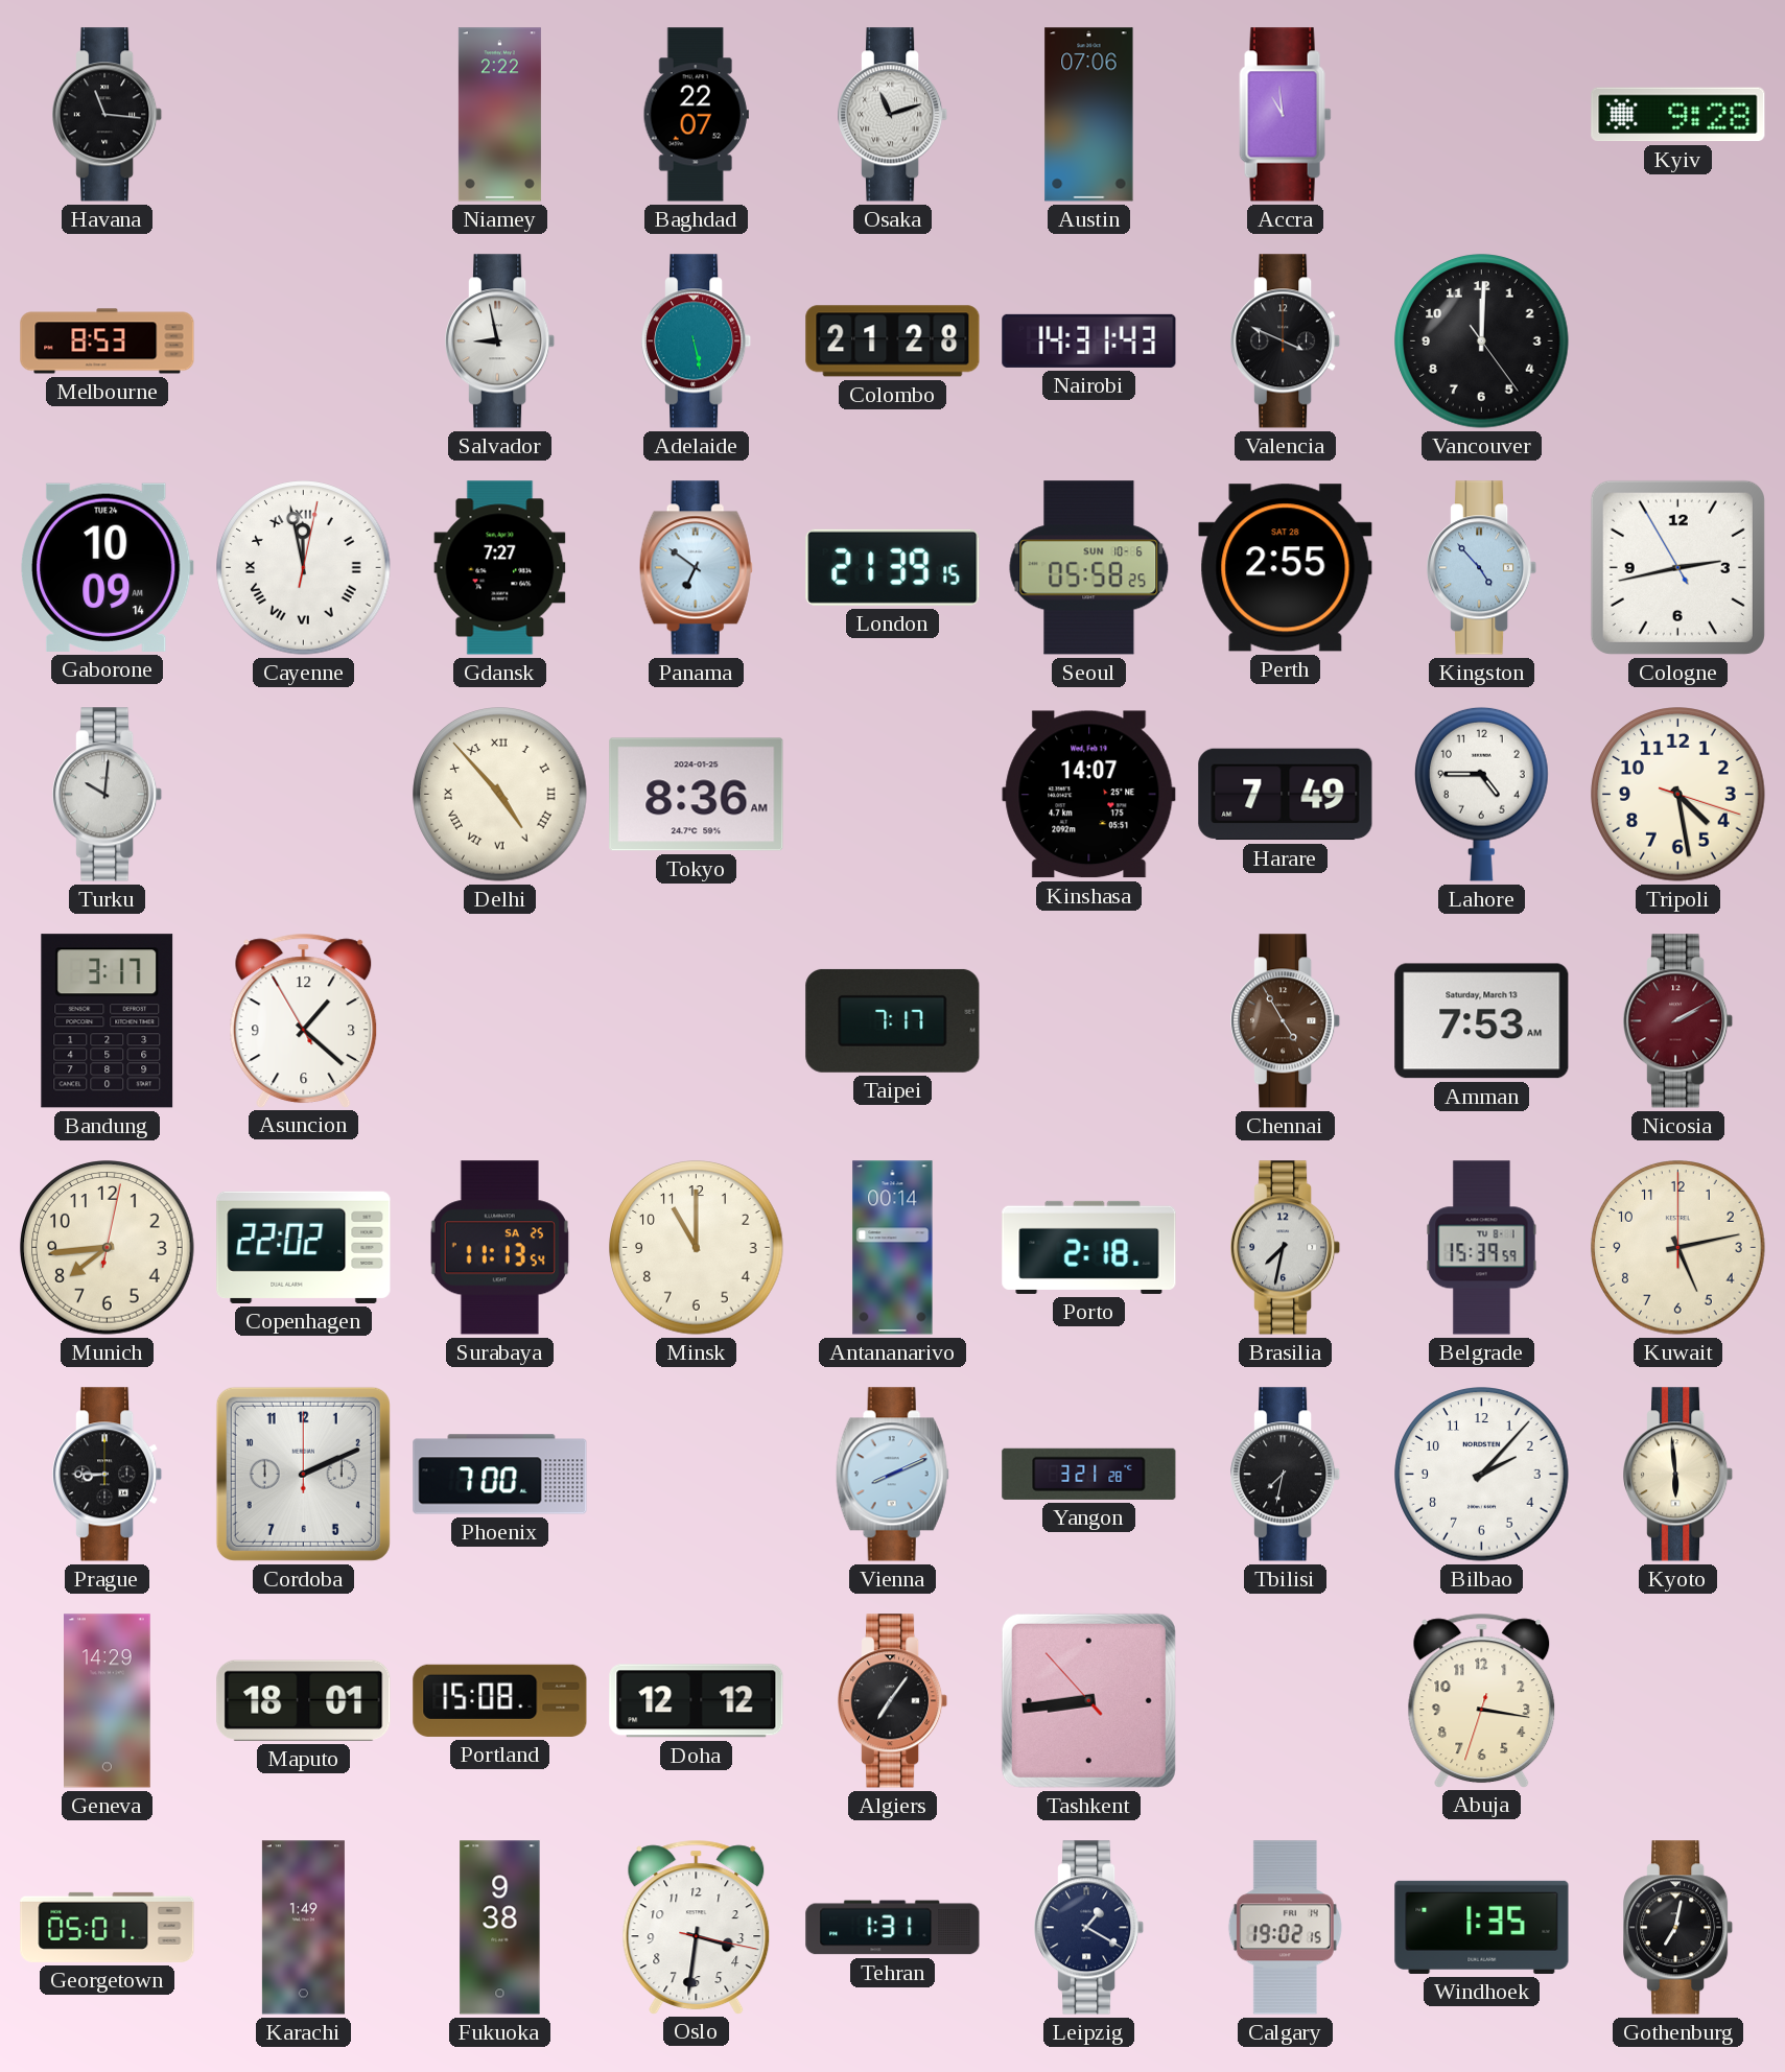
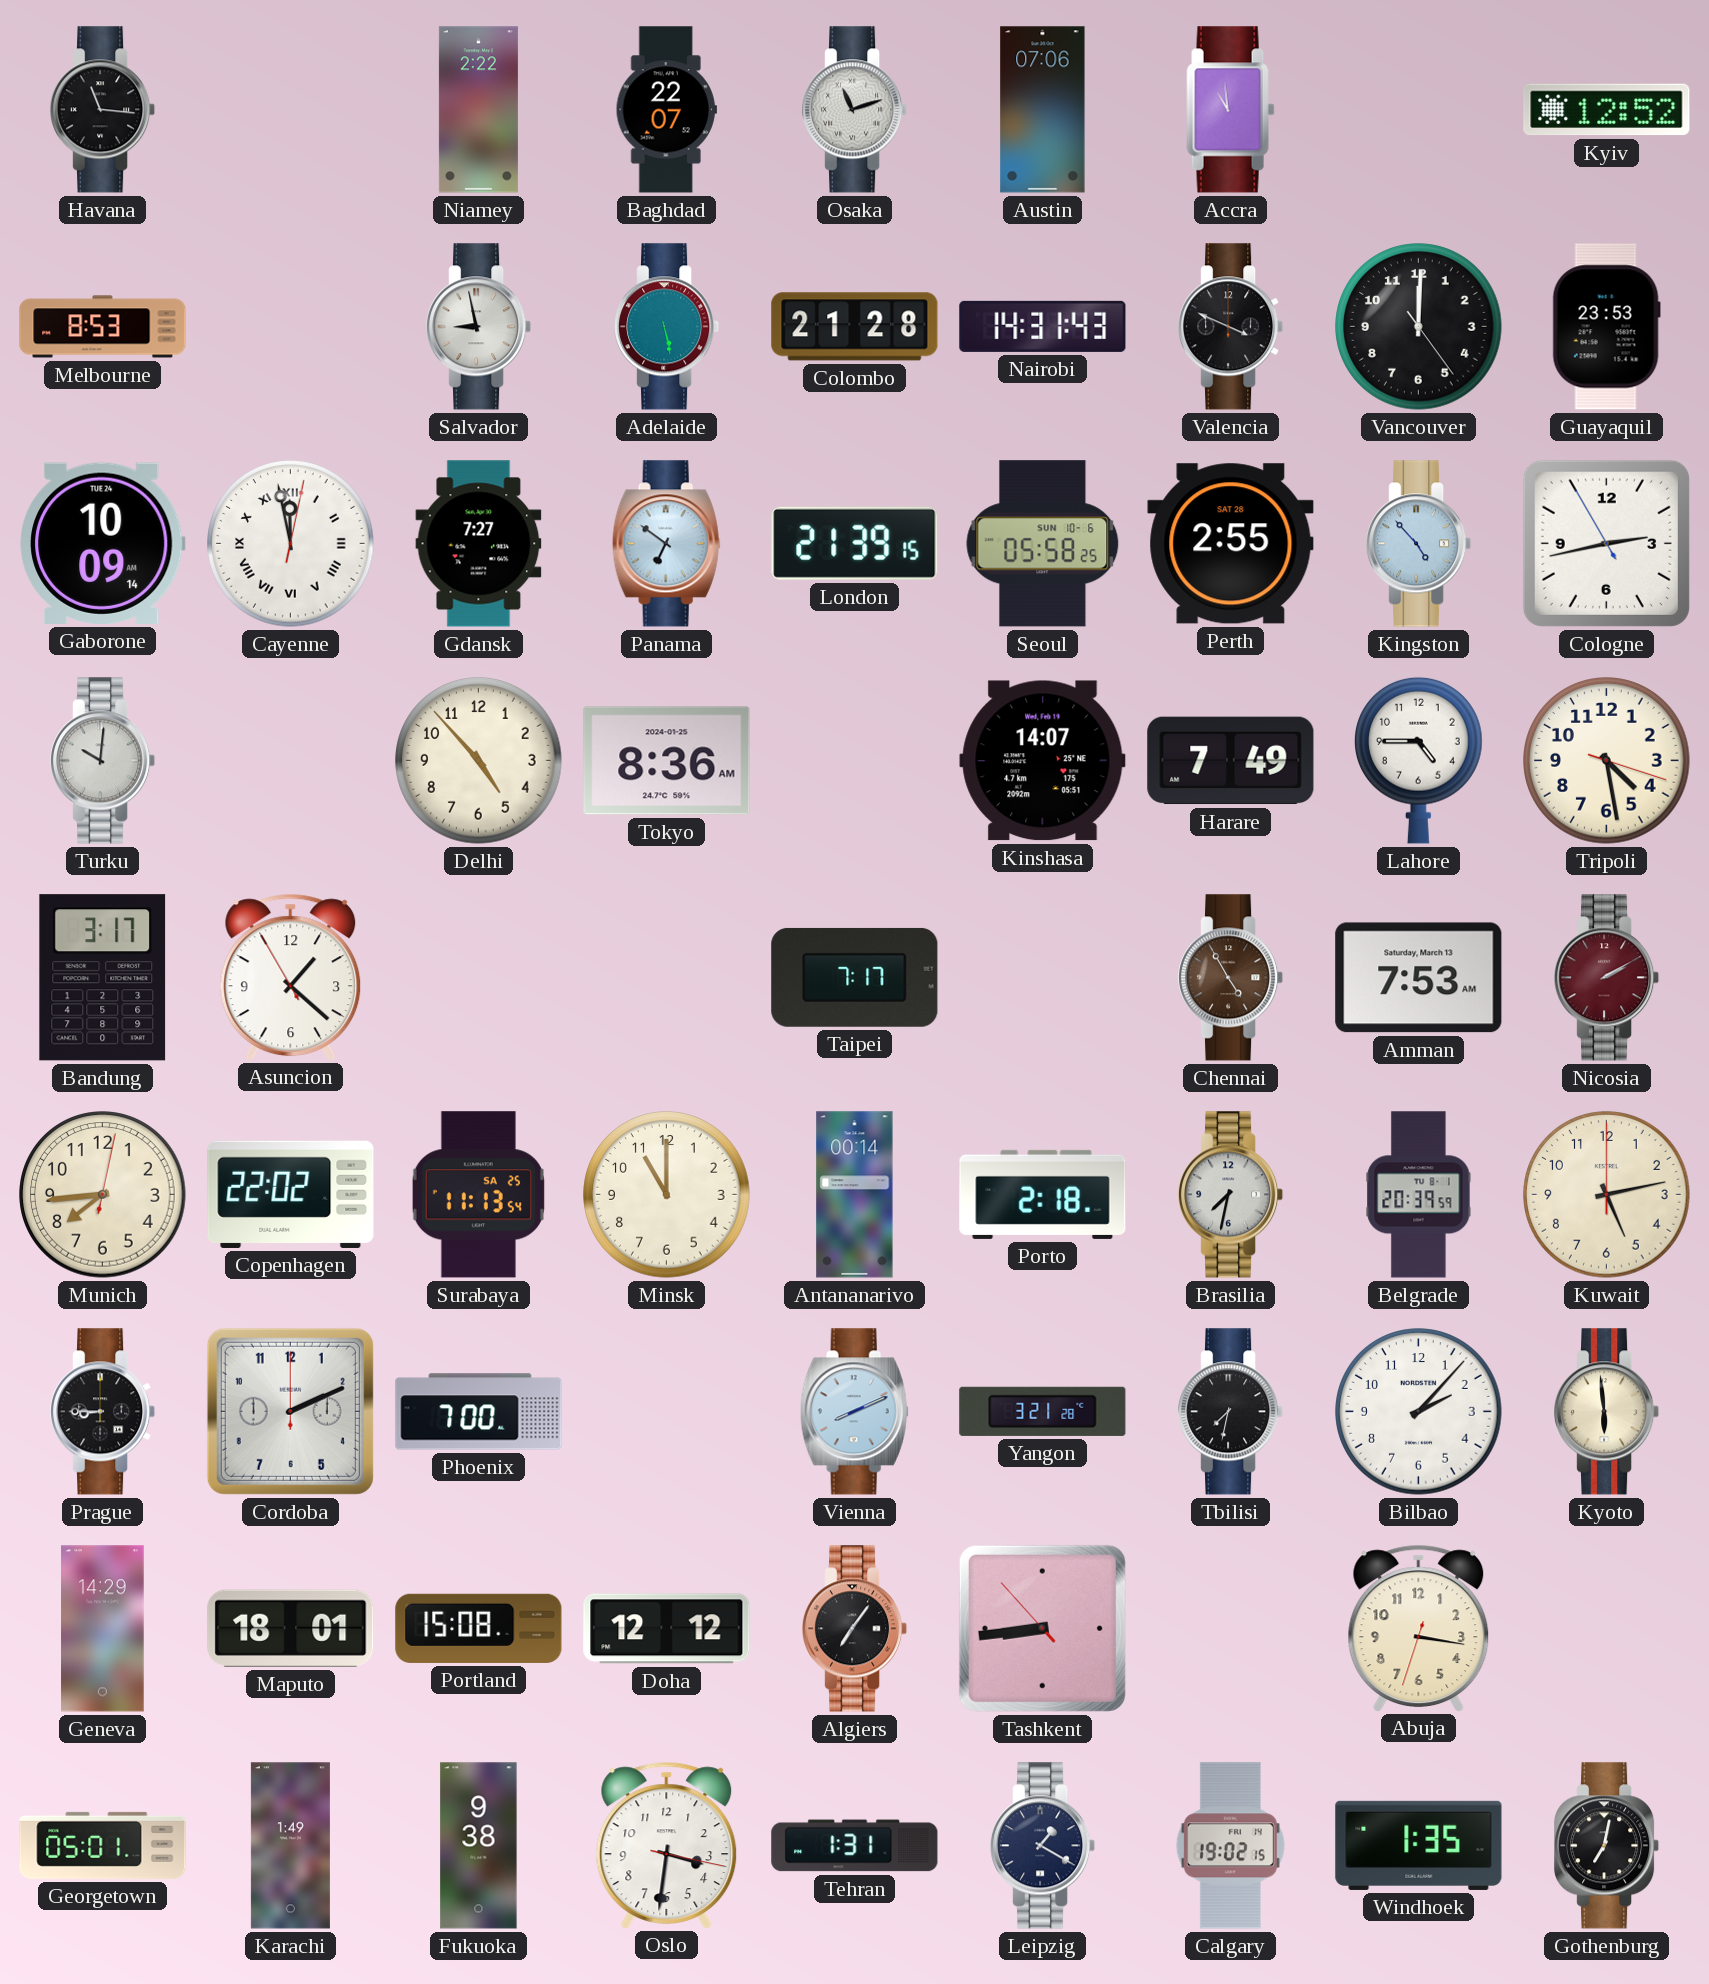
Kyiv: 9:28 -> 12:52 (1607, 110)
Guayaquil: none -> 23:53 (1606, 327)
Delhi numerals: Roman -> Arabic (479, 761)
Belgrade: 15:39 -> 20:39 (1419, 1195)
